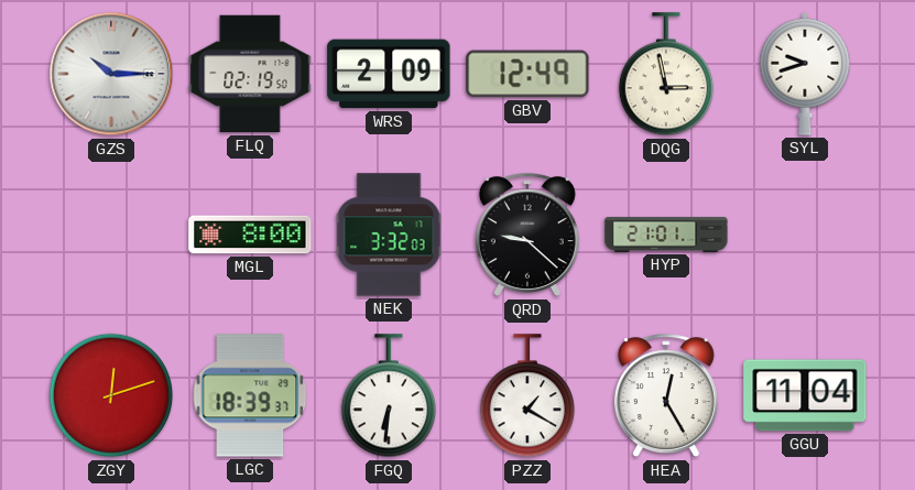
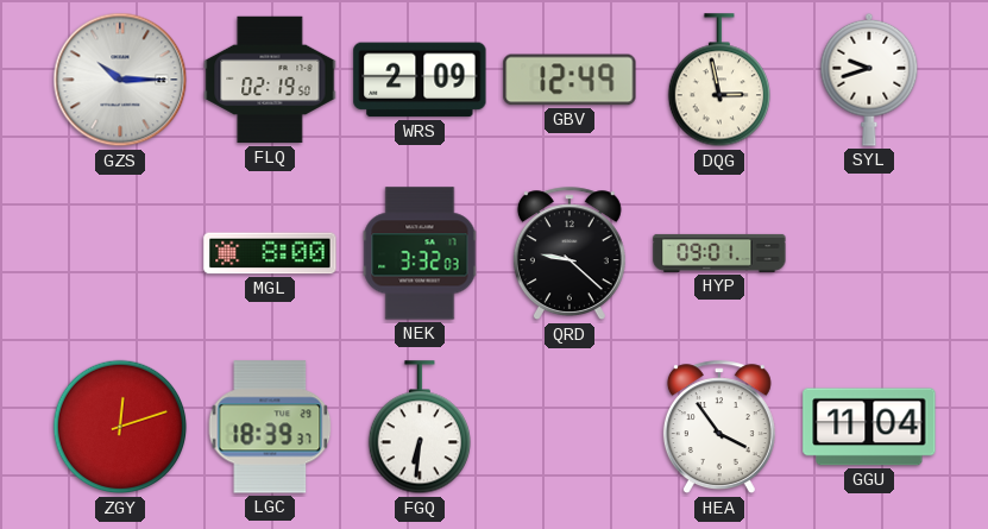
HYP: 21:01 -> 09:01 (719, 253)
PZZ: 1:20 -> none (526, 396)
HEA: 12:25 -> 3:54 (719, 428)
